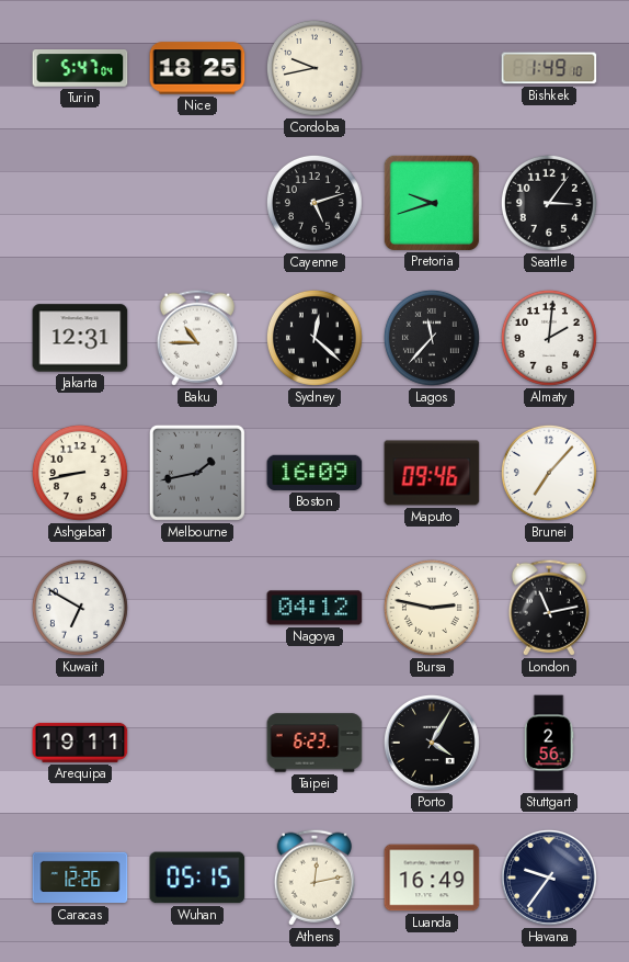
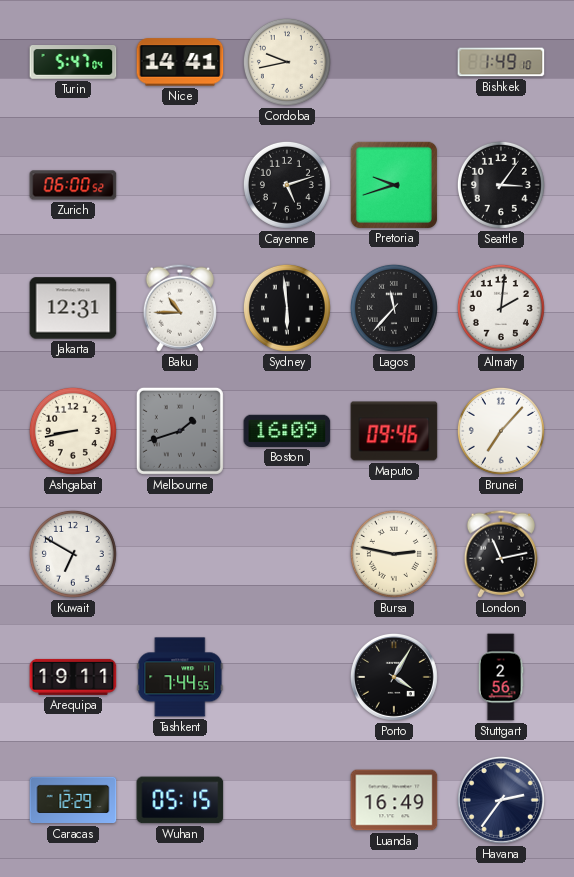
Nice: 18:25 -> 14:41 (180, 62)
Zurich: none -> 06:00 (73, 185)
Sydney: 12:22 -> 5:59 (287, 308)
Melbourne: 1:43 -> 1:42 (180, 431)
Nagoya: 04:12 -> none (314, 608)
Tashkent: none -> 7:44 (180, 677)
Taipei: 6:23 -> none (314, 743)
Caracas: 12:26 -> 12:29 (73, 800)
Athens: 12:13 -> none (314, 878)
Havana: 9:36 -> 2:36 (501, 800)
